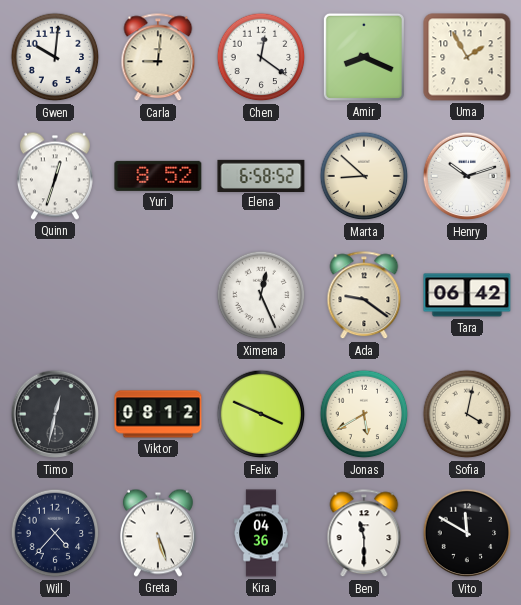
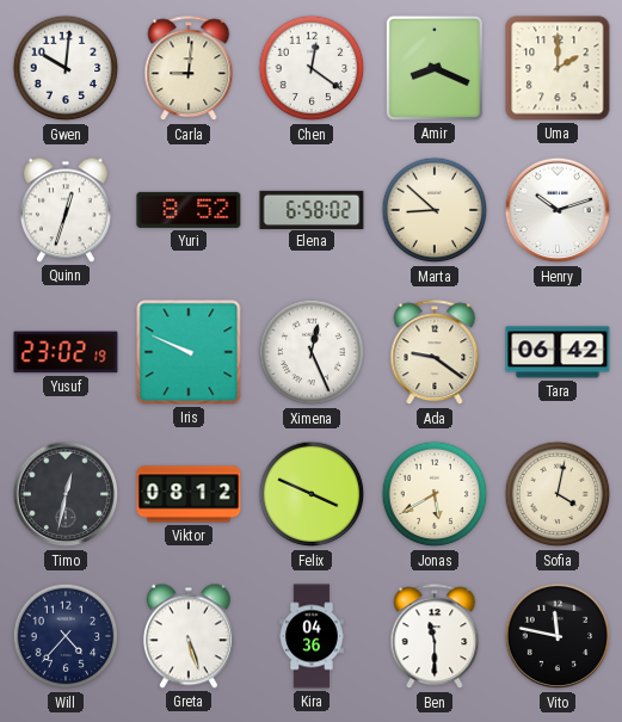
Uma: 1:55 -> 2:00 (558, 68)
Elena: 6:58:52 -> 6:58:02 (312, 209)
Yusuf: none -> 23:02 (66, 352)
Iris: none -> 9:49 (189, 352)
Vito: 11:50 -> 11:47 (558, 636)
